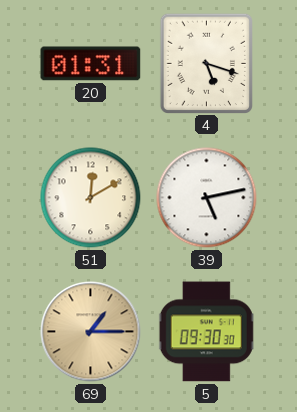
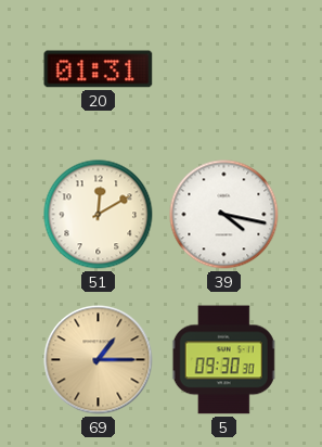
4: 5:18 -> none (206, 63)
39: 5:13 -> 4:17 (224, 215)
